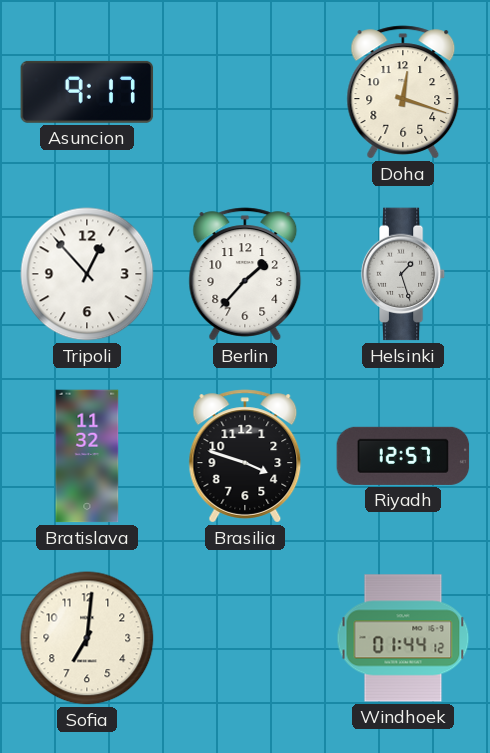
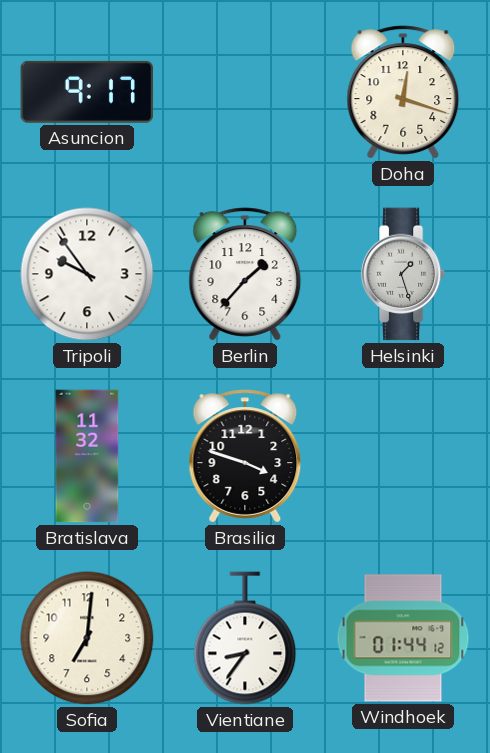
Tripoli: 12:53 -> 9:54 (87, 274)
Riyadh: 12:57 -> none (403, 456)
Vientiane: none -> 8:36 (245, 638)
